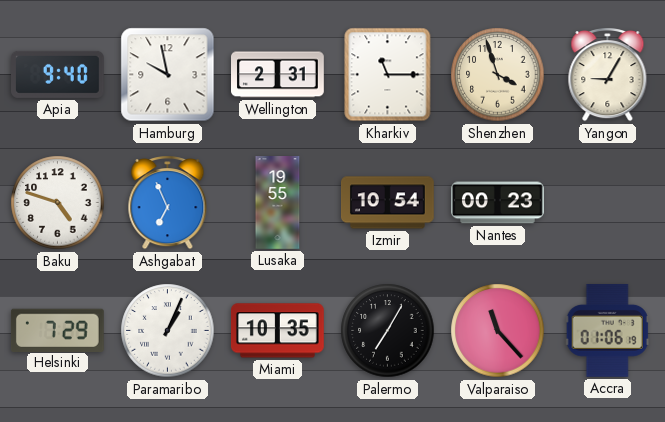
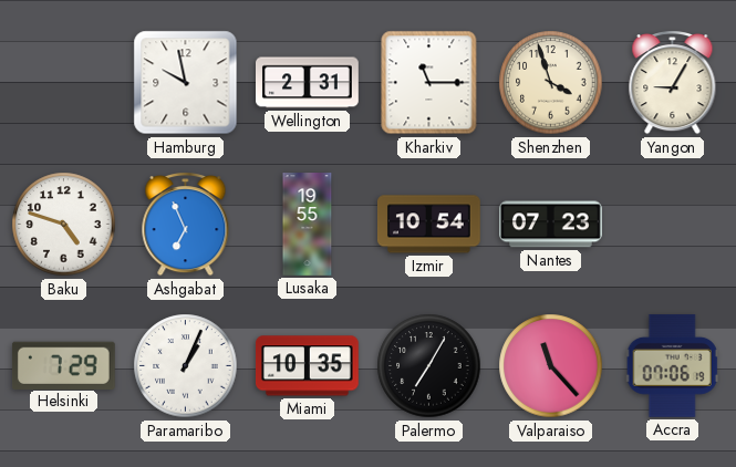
Apia: 9:40 -> none (58, 74)
Nantes: 00:23 -> 07:23 (551, 225)
Accra: 01:06 -> 07:06 (672, 365)
